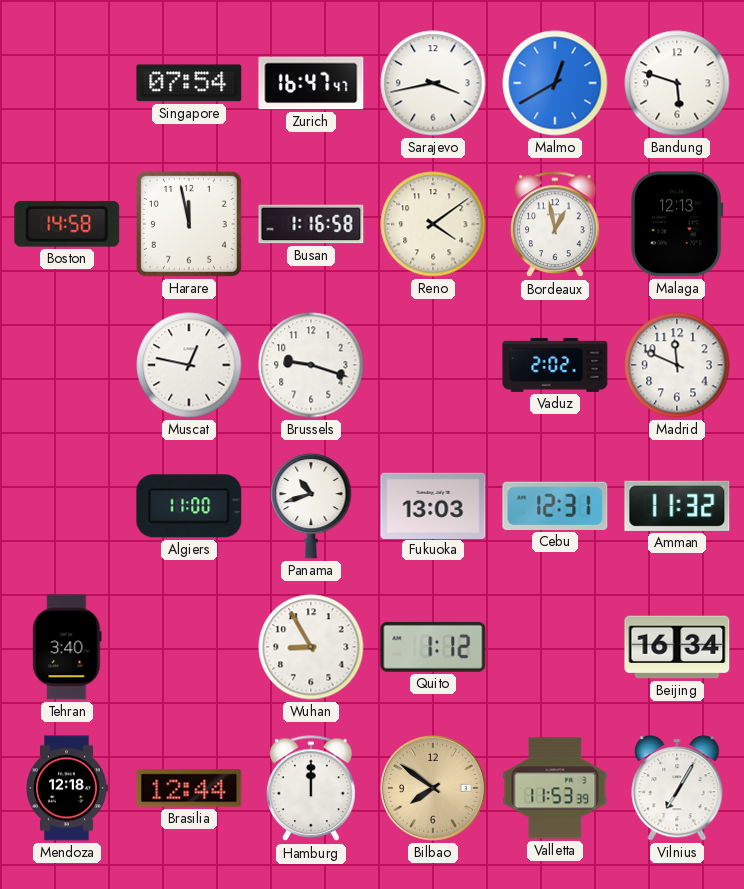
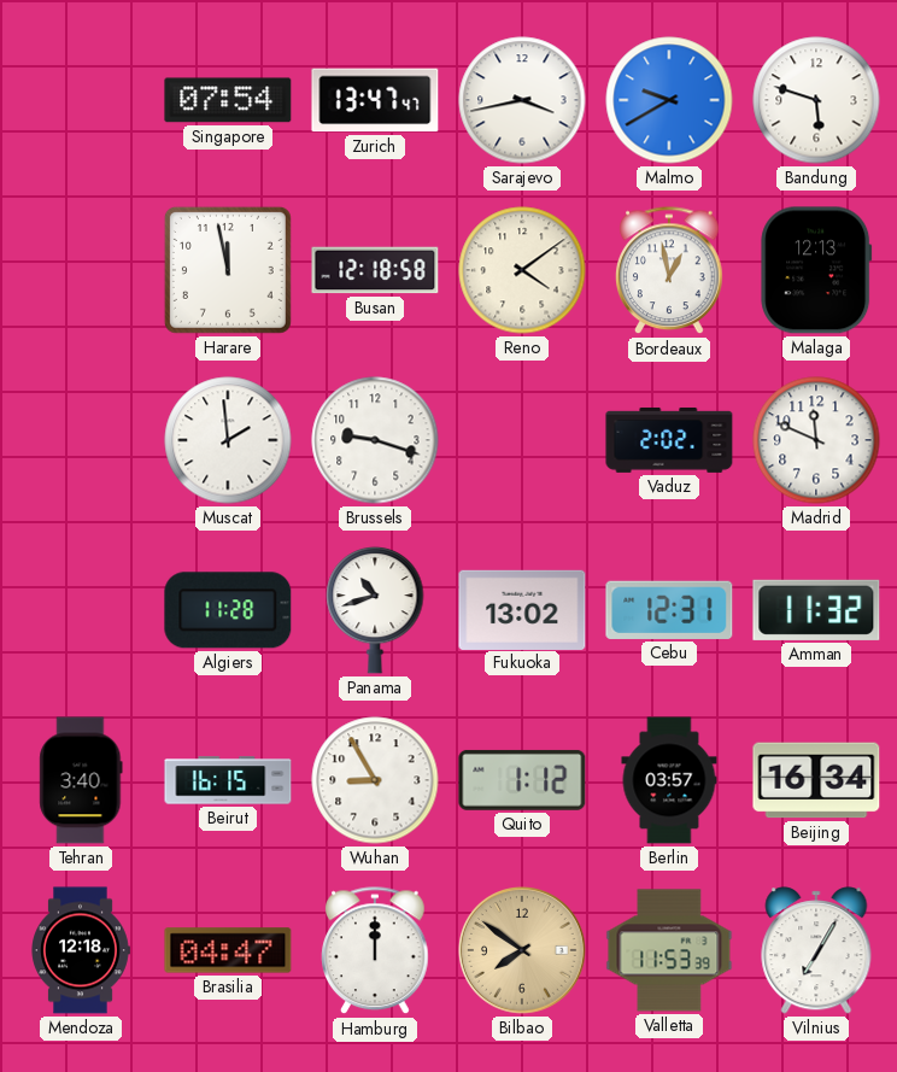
Zurich: 16:47 -> 13:47 (375, 100)
Malmo: 12:40 -> 9:40 (669, 100)
Boston: 14:58 -> none (67, 224)
Busan: 1:16 -> 12:18 (375, 270)
Muscat: 12:47 -> 1:59 (228, 440)
Algiers: 11:00 -> 11:28 (228, 610)
Fukuoka: 13:03 -> 13:02 (522, 609)
Beirut: none -> 16:15 (228, 780)
Berlin: none -> 03:57 (669, 780)
Brasilia: 12:44 -> 04:47 (228, 950)
